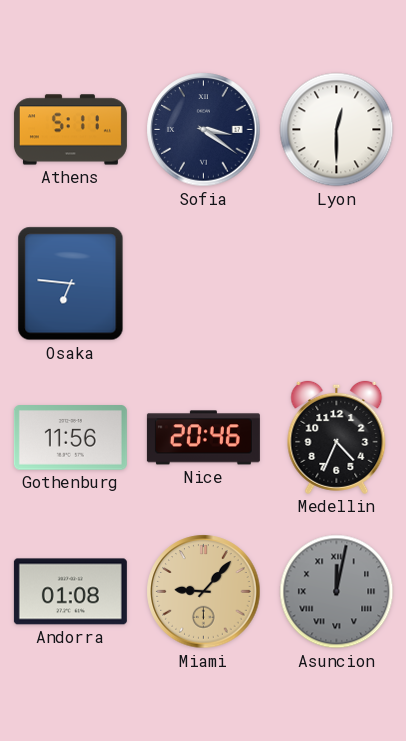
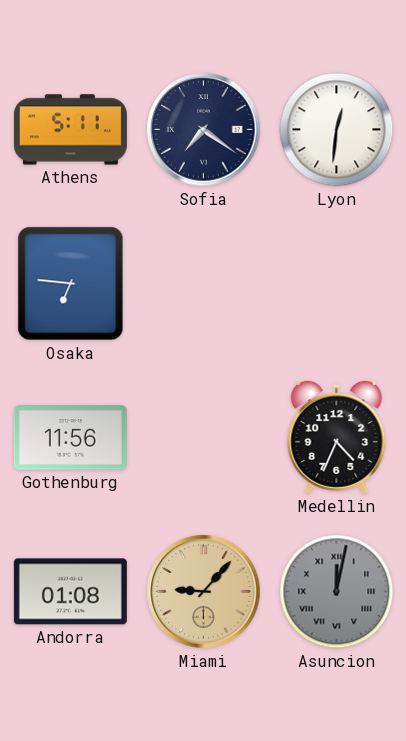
Sofia: 3:21 -> 7:21 (204, 130)
Lyon: 12:30 -> 12:31 (337, 130)
Nice: 20:46 -> none (203, 438)
